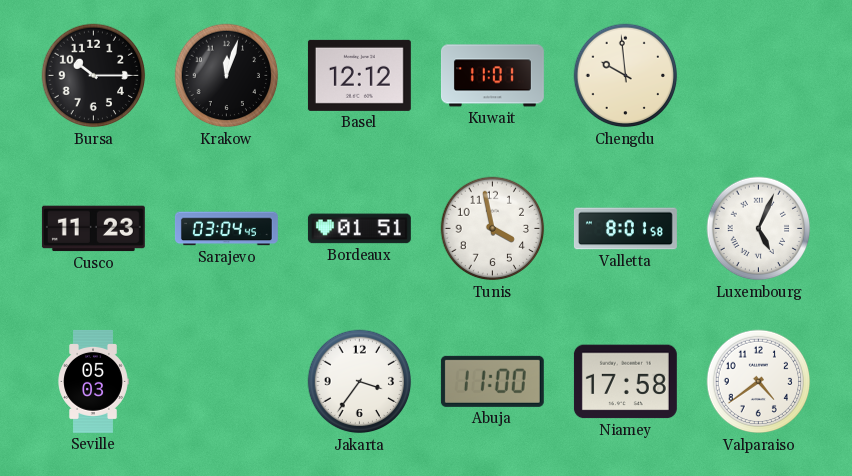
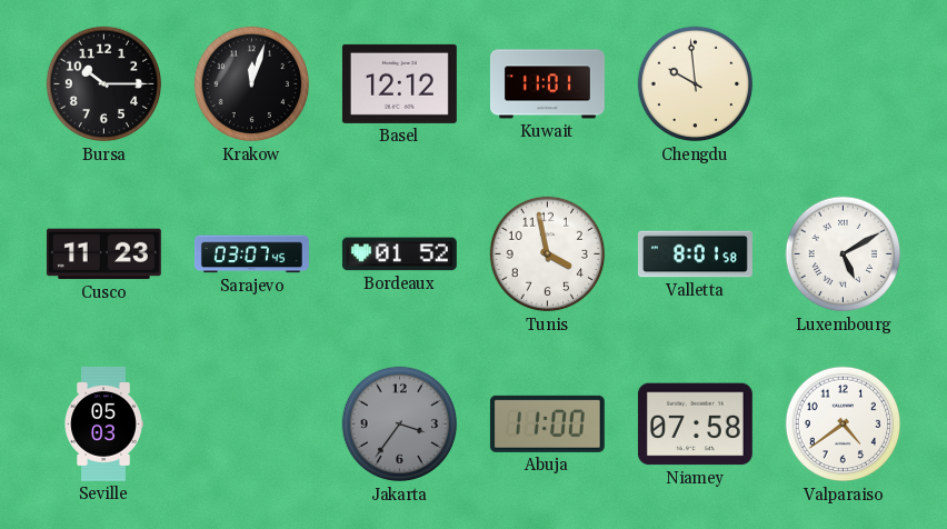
Sarajevo: 03:04 -> 03:07 (251, 254)
Bordeaux: 01:51 -> 01:52 (399, 254)
Luxembourg: 5:04 -> 5:10 (844, 254)
Jakarta dial: white -> grey (400, 425)
Niamey: 17:58 -> 07:58 (695, 425)
